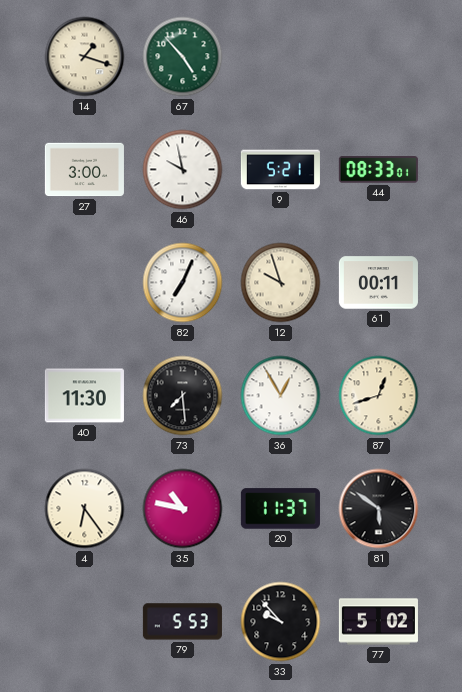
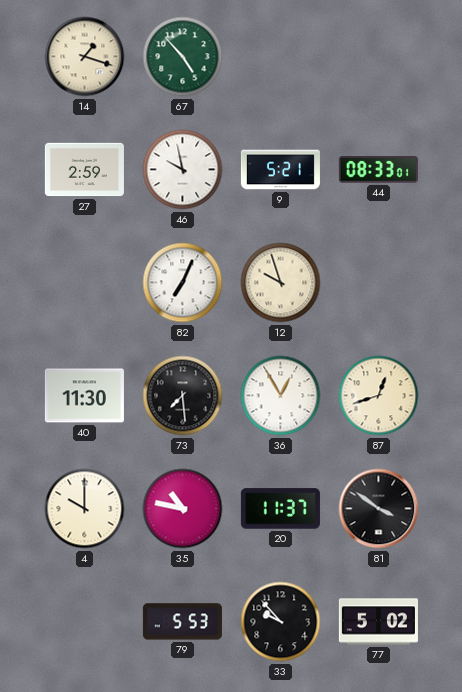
27: 3:00 -> 2:59 (84, 170)
61: 00:11 -> none (378, 283)
4: 6:24 -> 10:00 (85, 509)
81: 5:51 -> 3:51 (379, 509)
